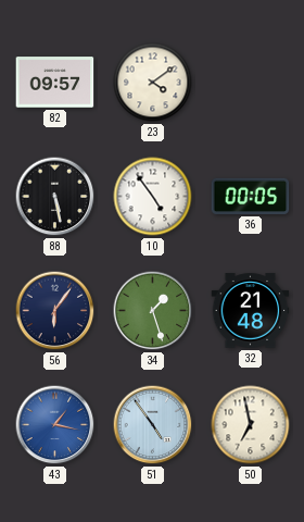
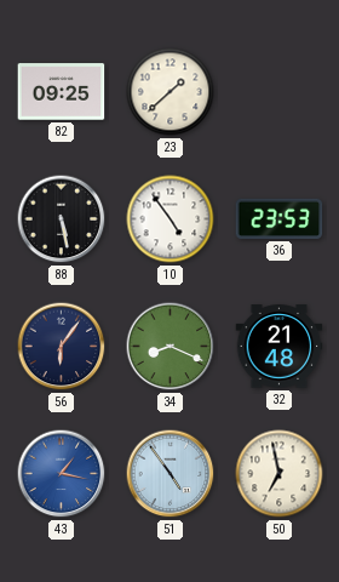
82: 09:57 -> 09:25 (62, 92)
23: 4:09 -> 1:38 (171, 92)
36: 00:05 -> 23:53 (280, 218)
34: 1:27 -> 8:19 (171, 347)
